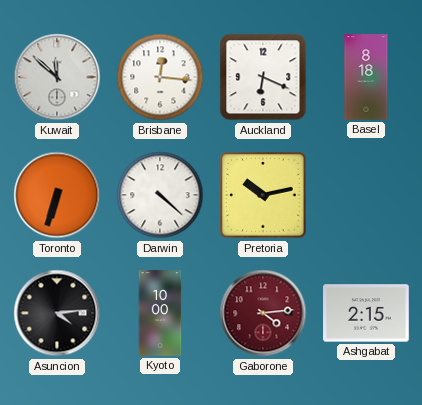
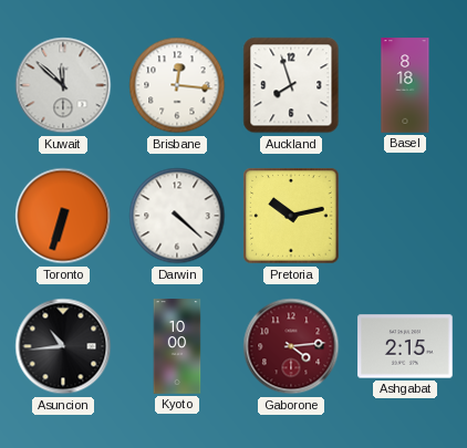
Auckland: 6:19 -> 7:57 (291, 85)
Asuncion: 4:14 -> 10:44 (63, 346)
